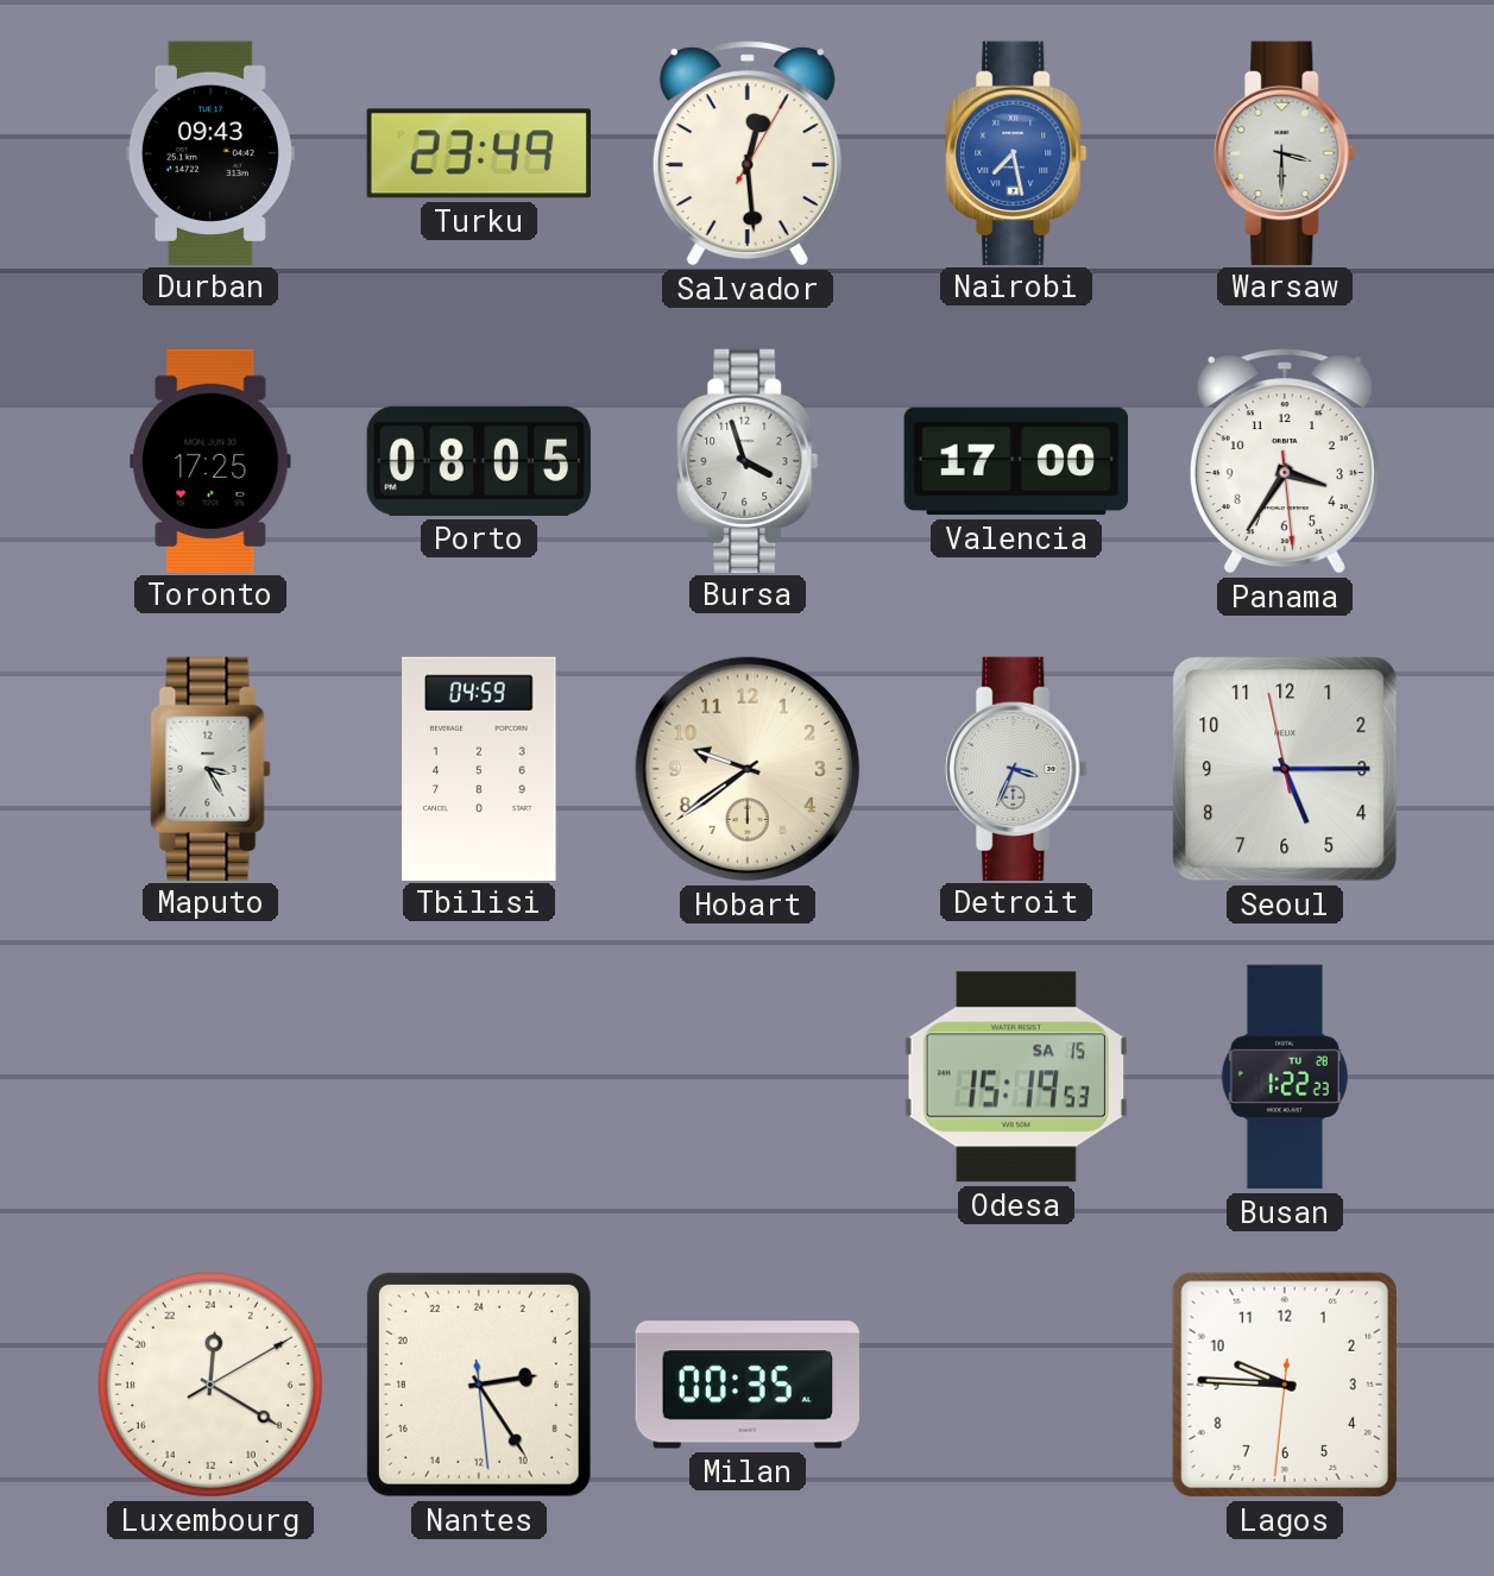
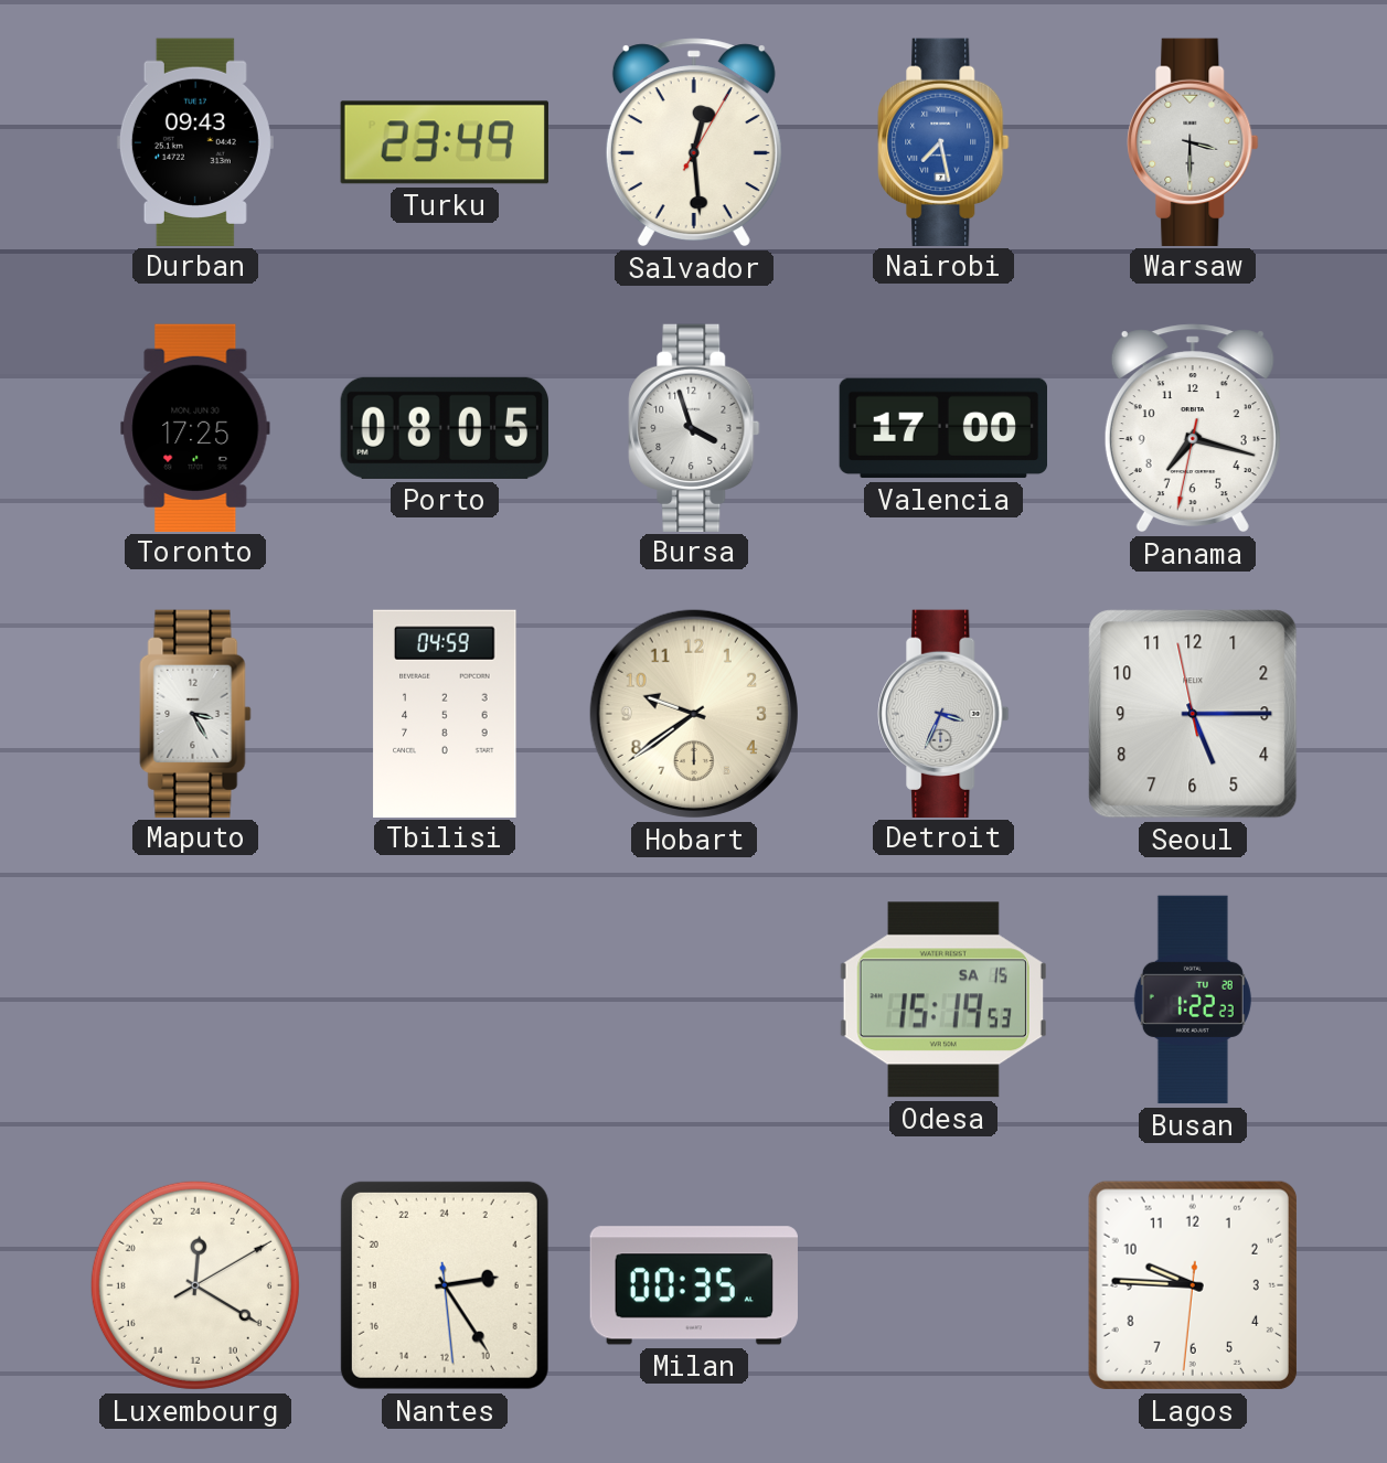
Panama: 3:35 -> 7:17 (1193, 428)
